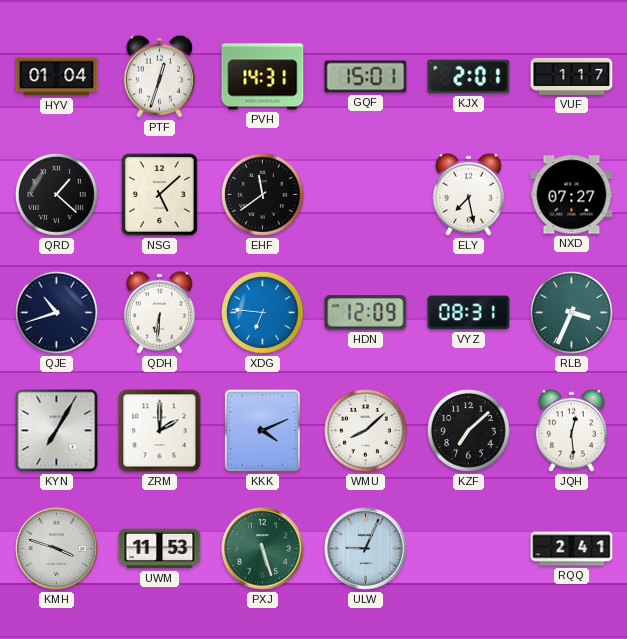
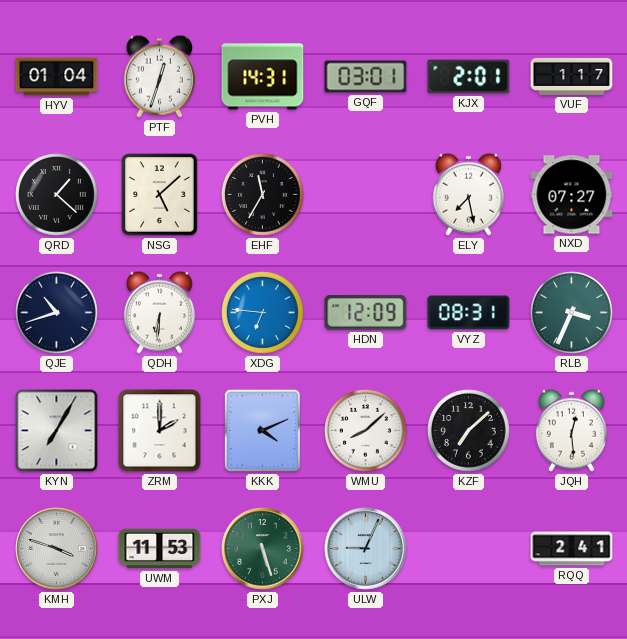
GQF: 15:01 -> 03:01 (366, 77)
EHF: 11:39 -> 11:35 (263, 195)
